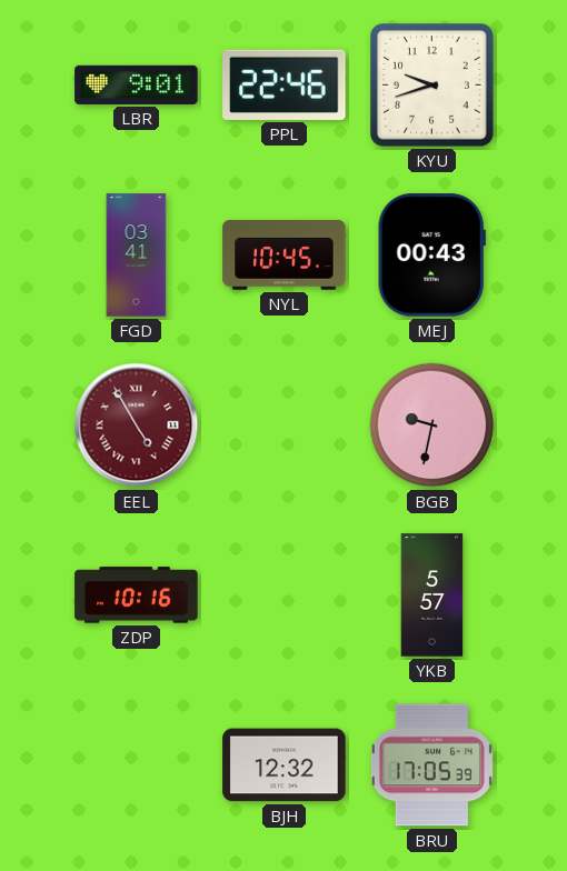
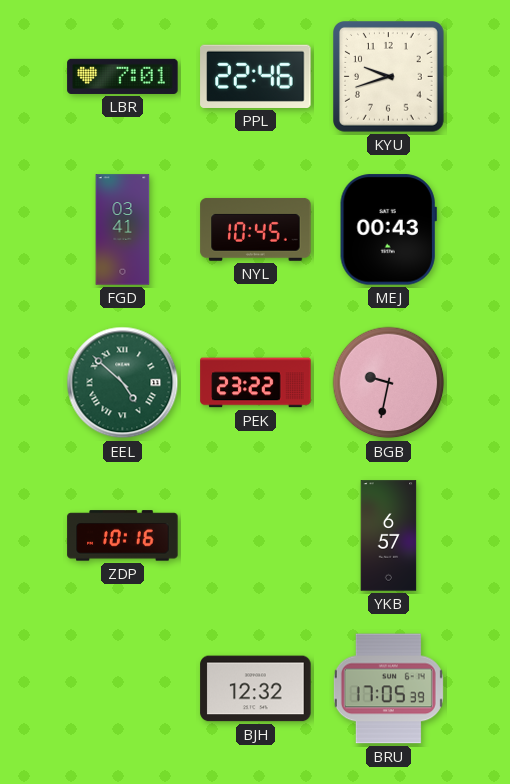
LBR: 9:01 -> 7:01 (123, 76)
EEL: 4:55 -> 4:52 (123, 383)
EEL dial: burgundy -> green (123, 383)
PEK: none -> 23:22 (256, 383)
YKB: 5:57 -> 6:57 (389, 536)
